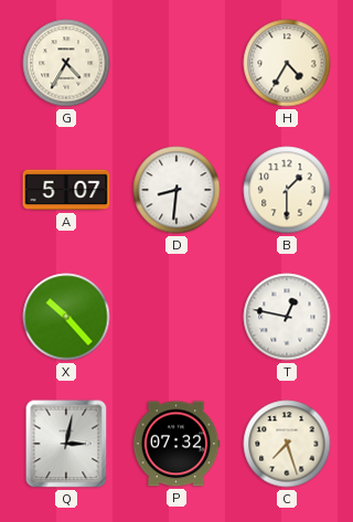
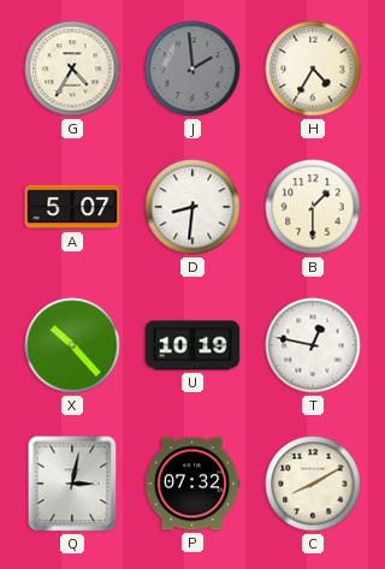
J: none -> 1:59 (192, 69)
U: none -> 10:19 (192, 345)
C: 7:27 -> 8:10 (313, 484)
